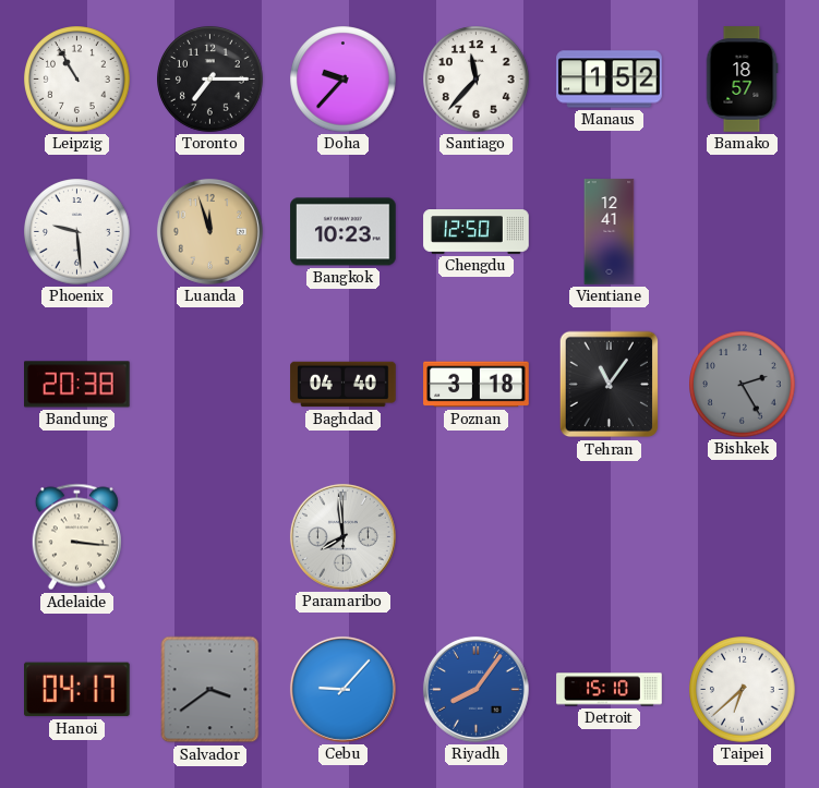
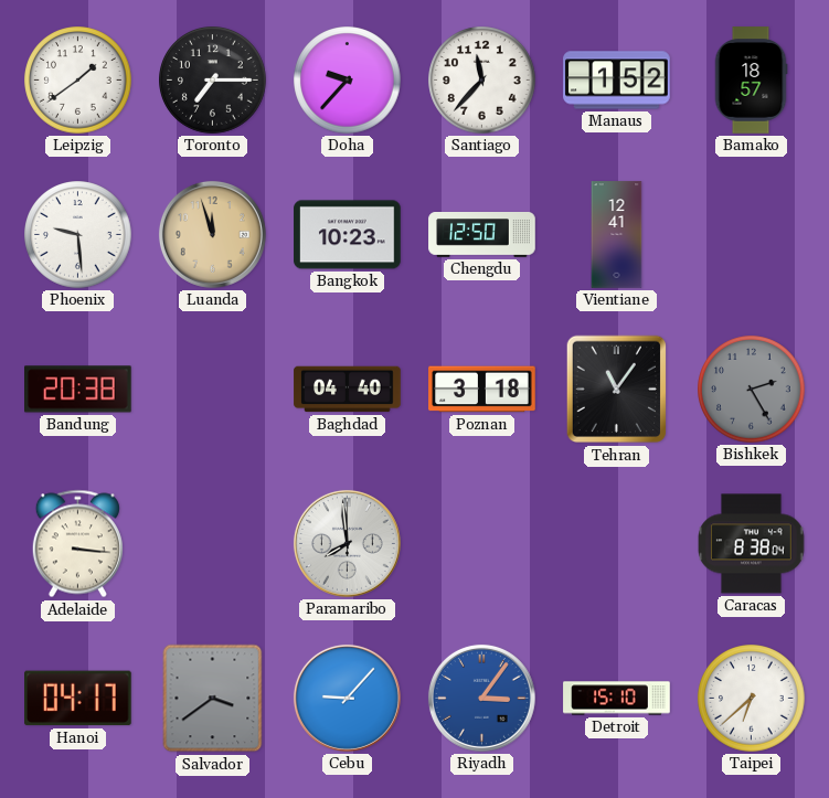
Leipzig: 10:55 -> 1:39 (78, 81)
Caracas: none -> 8:38 (752, 544)
Riyadh: 8:06 -> 3:06 (481, 698)
